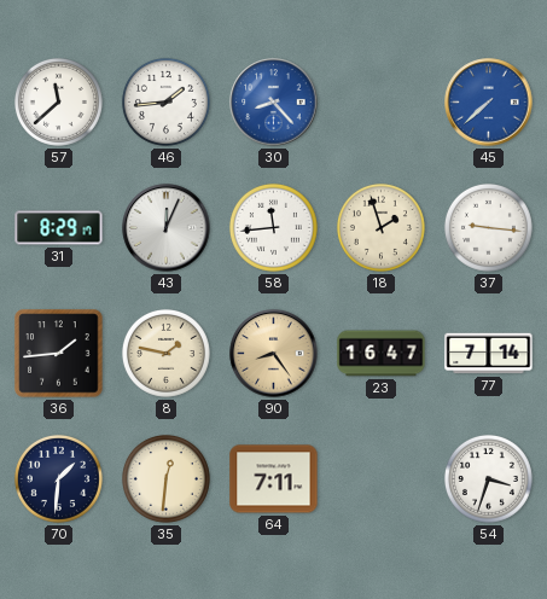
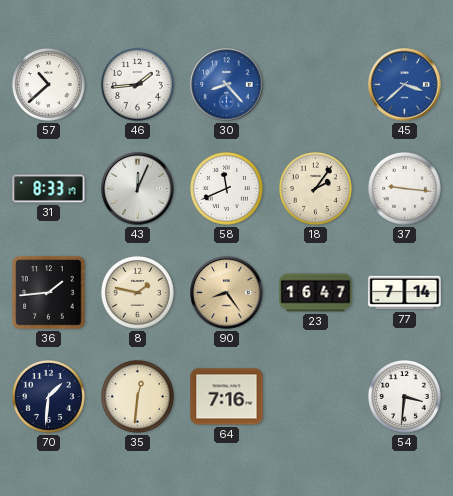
57: 11:38 -> 10:38 (48, 84)
45: 7:38 -> 3:38 (405, 85)
31: 8:29 -> 8:33 (49, 189)
58: 11:44 -> 11:41 (226, 188)
18: 1:57 -> 2:06 (315, 188)
64: 7:11 -> 7:16 (227, 397)
54: 3:33 -> 3:31 (404, 396)
